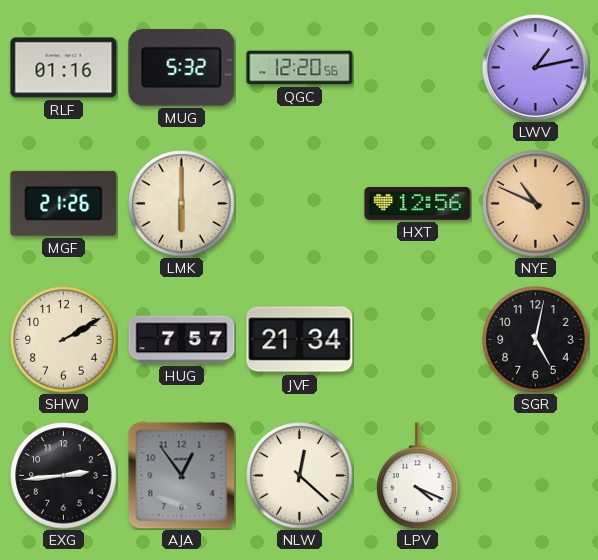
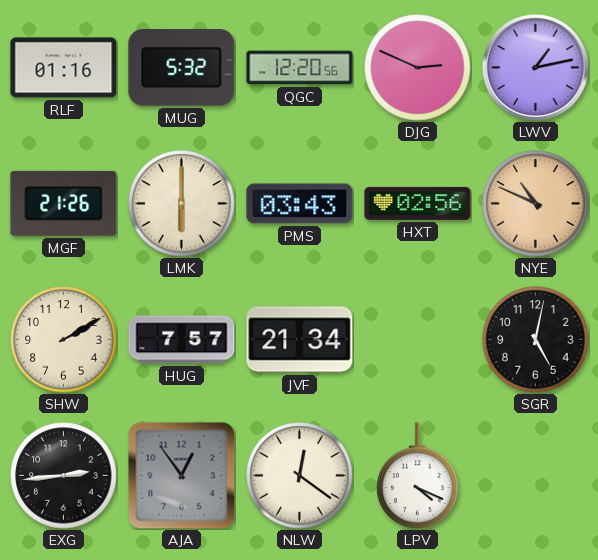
DJG: none -> 2:49 (418, 68)
PMS: none -> 03:43 (300, 204)
HXT: 12:56 -> 02:56 (418, 203)
NLW: 12:22 -> 12:21 (300, 476)
